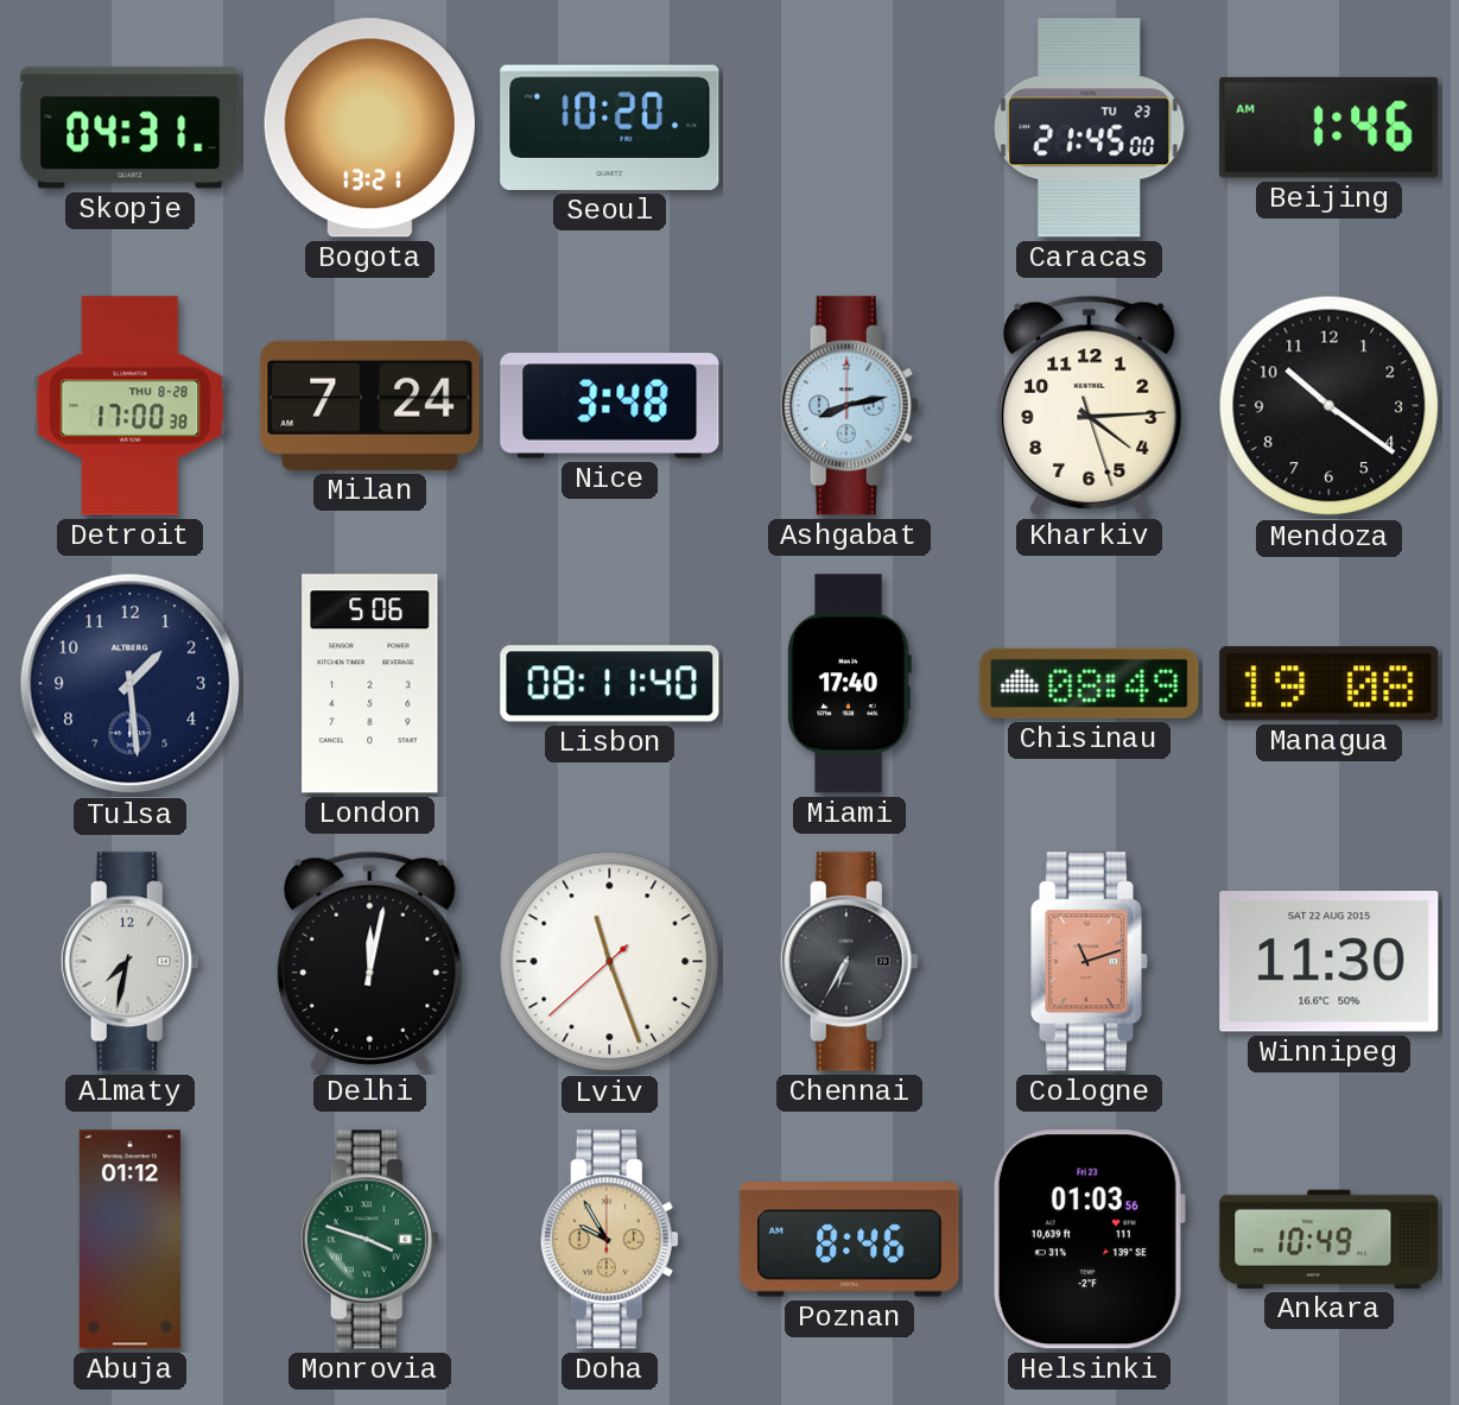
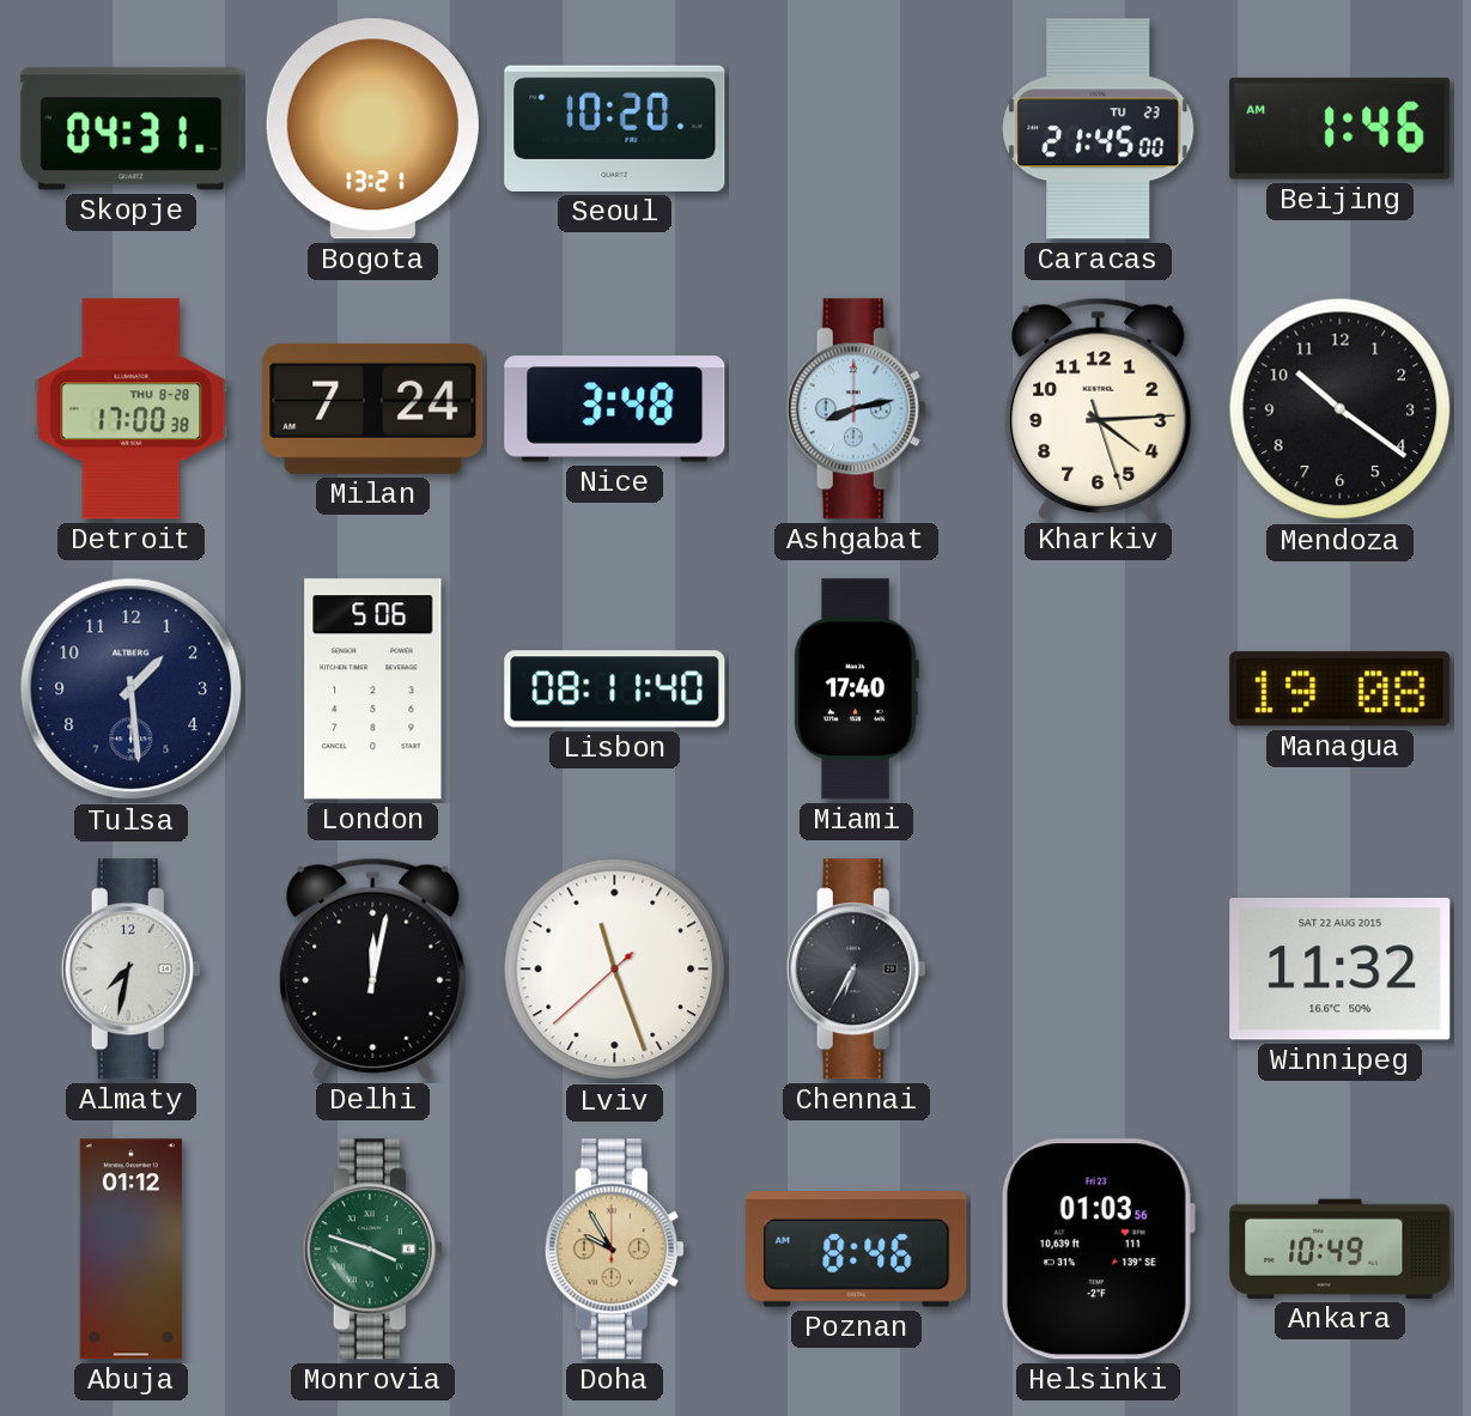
Chisinau: 08:49 -> none (1090, 683)
Cologne: 11:12 -> none (1089, 962)
Winnipeg: 11:30 -> 11:32 (1341, 970)
